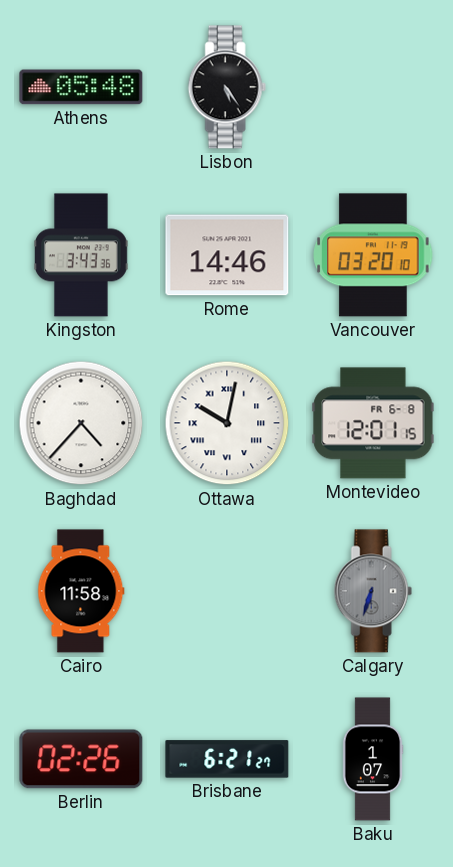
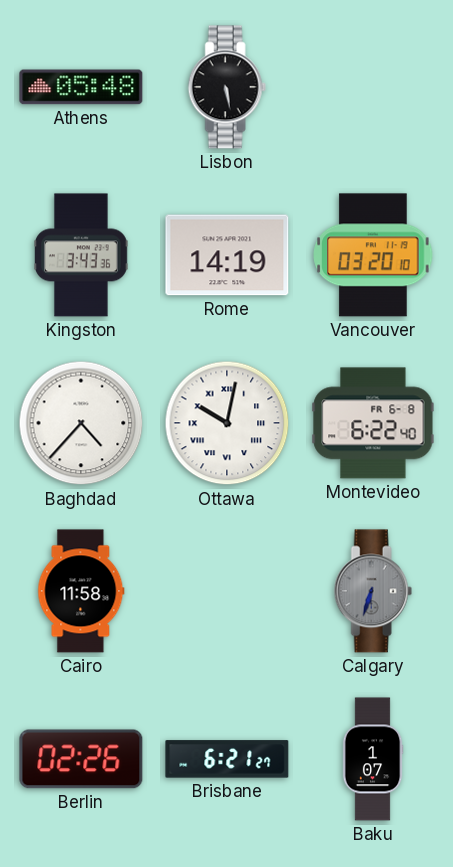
Lisbon: 5:24 -> 5:28 (227, 87)
Rome: 14:46 -> 14:19 (227, 255)
Montevideo: 12:01 -> 6:22 (373, 423)
